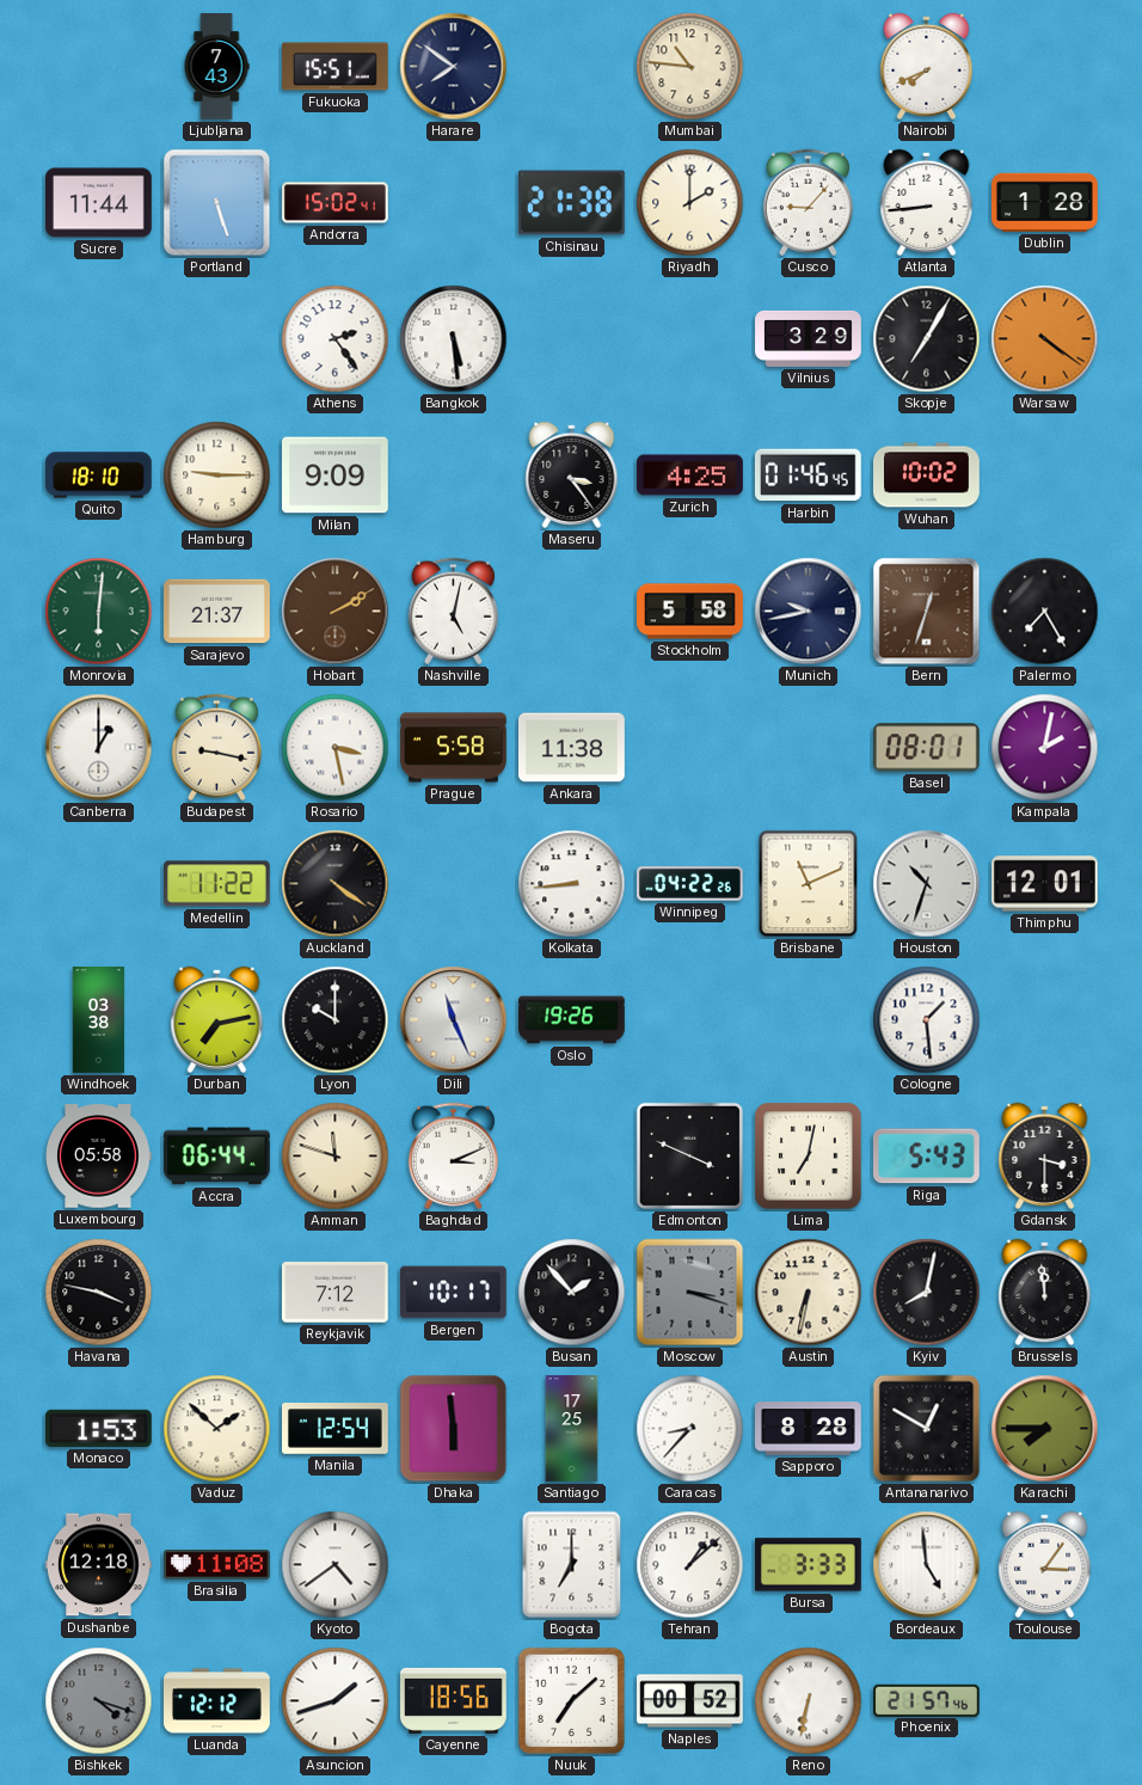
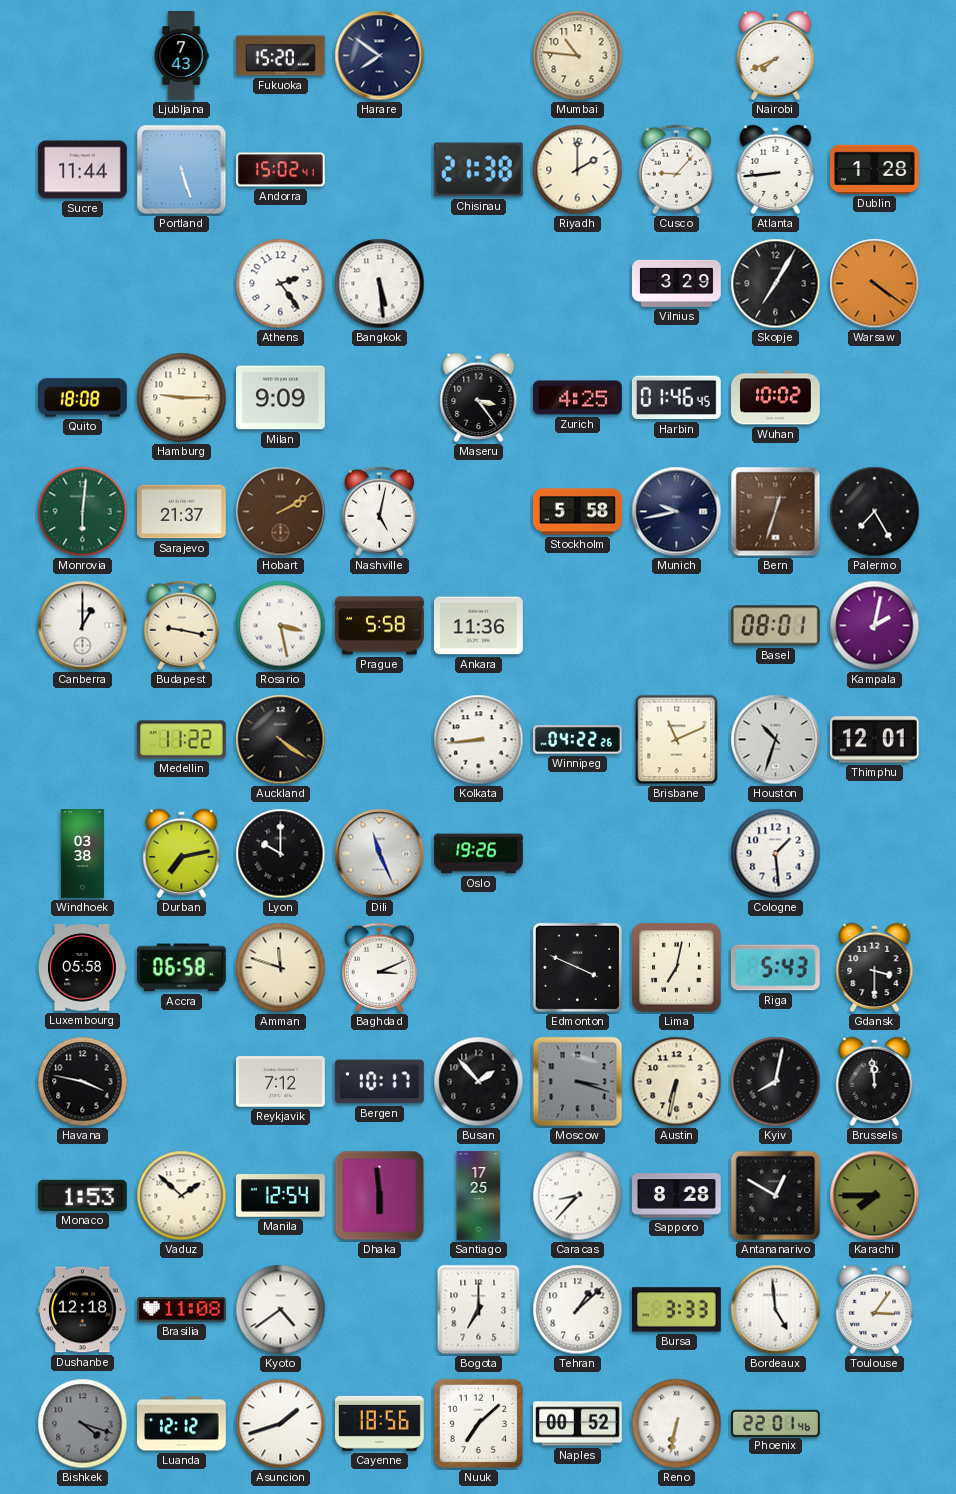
Fukuoka: 15:51 -> 15:20 (281, 56)
Quito: 18:10 -> 18:08 (83, 398)
Ankara: 11:38 -> 11:36 (479, 626)
Accra: 06:44 -> 06:58 (181, 968)
Phoenix: 21:57 -> 22:01 (776, 1423)
